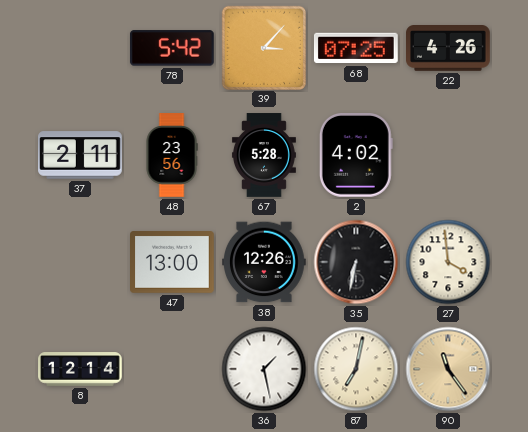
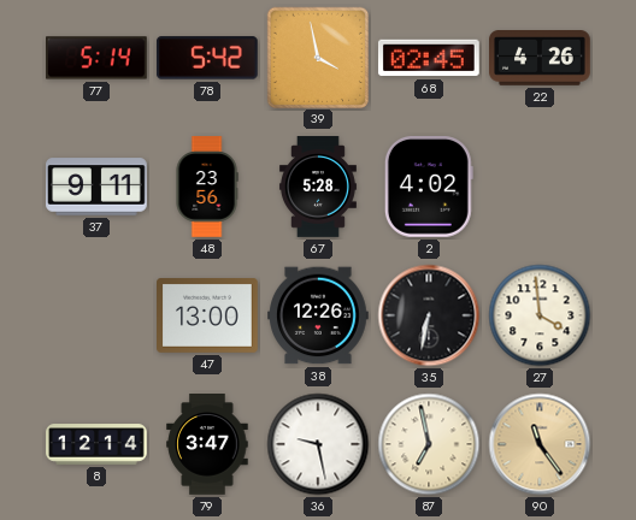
77: none -> 5:14 (98, 58)
39: 3:07 -> 3:58 (317, 57)
68: 07:25 -> 02:45 (429, 58)
37: 2:11 -> 9:11 (98, 187)
79: none -> 3:47 (207, 444)
36: 1:28 -> 9:28 (318, 444)
87: 7:02 -> 6:58 (429, 444)
